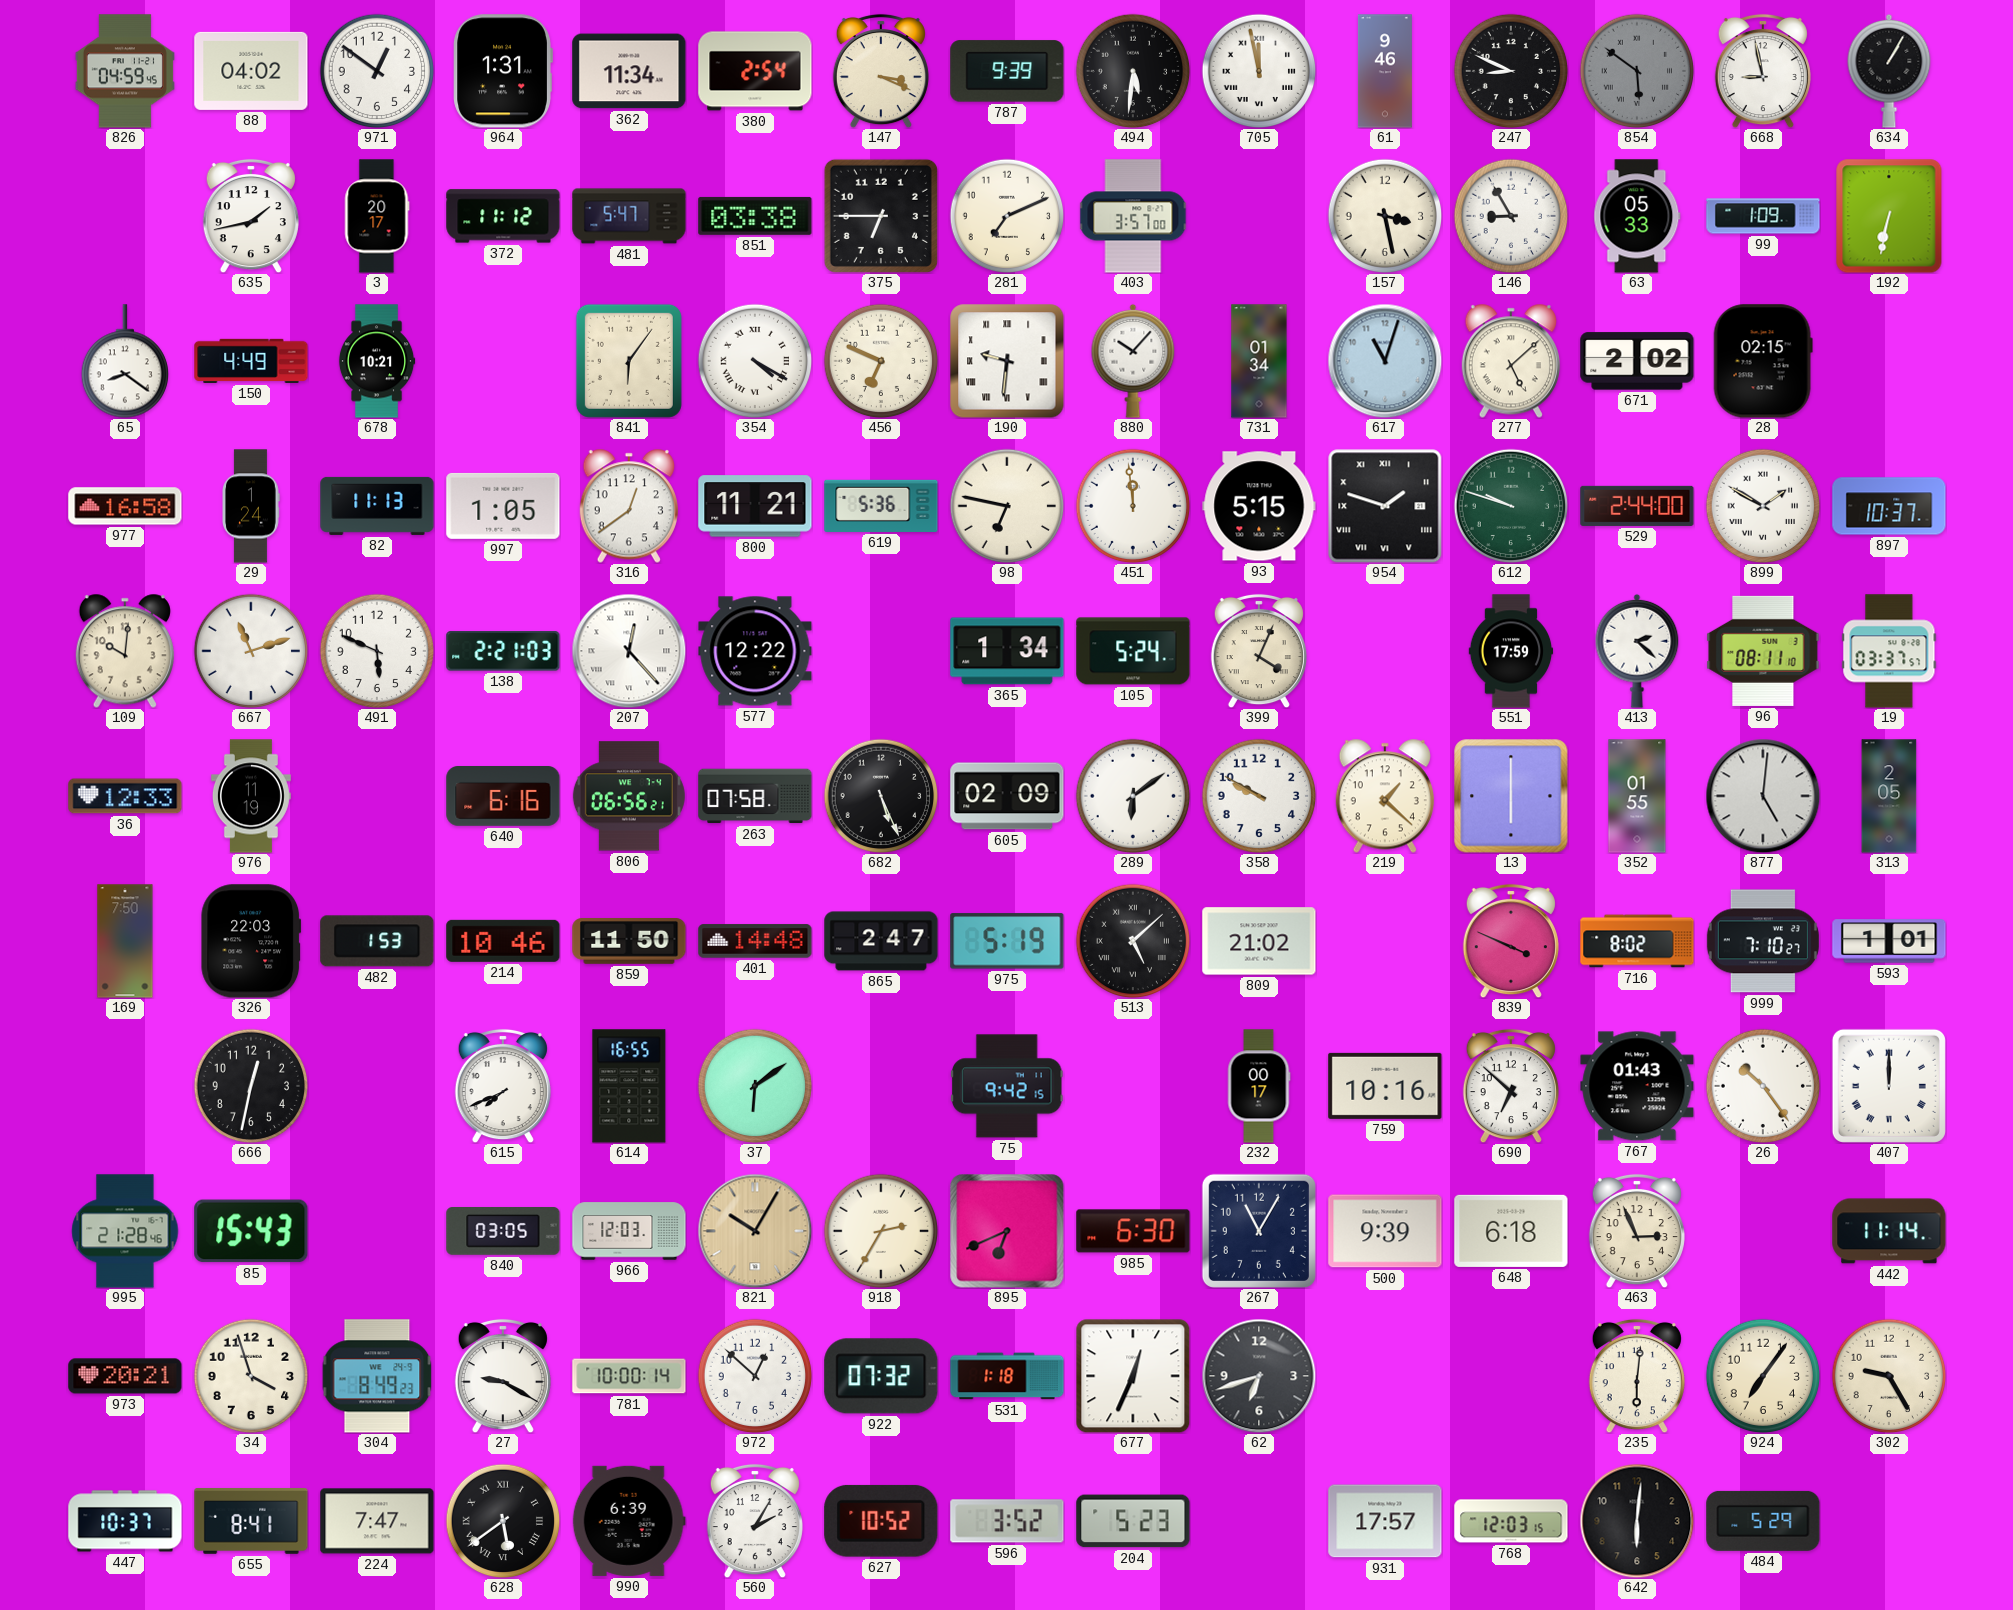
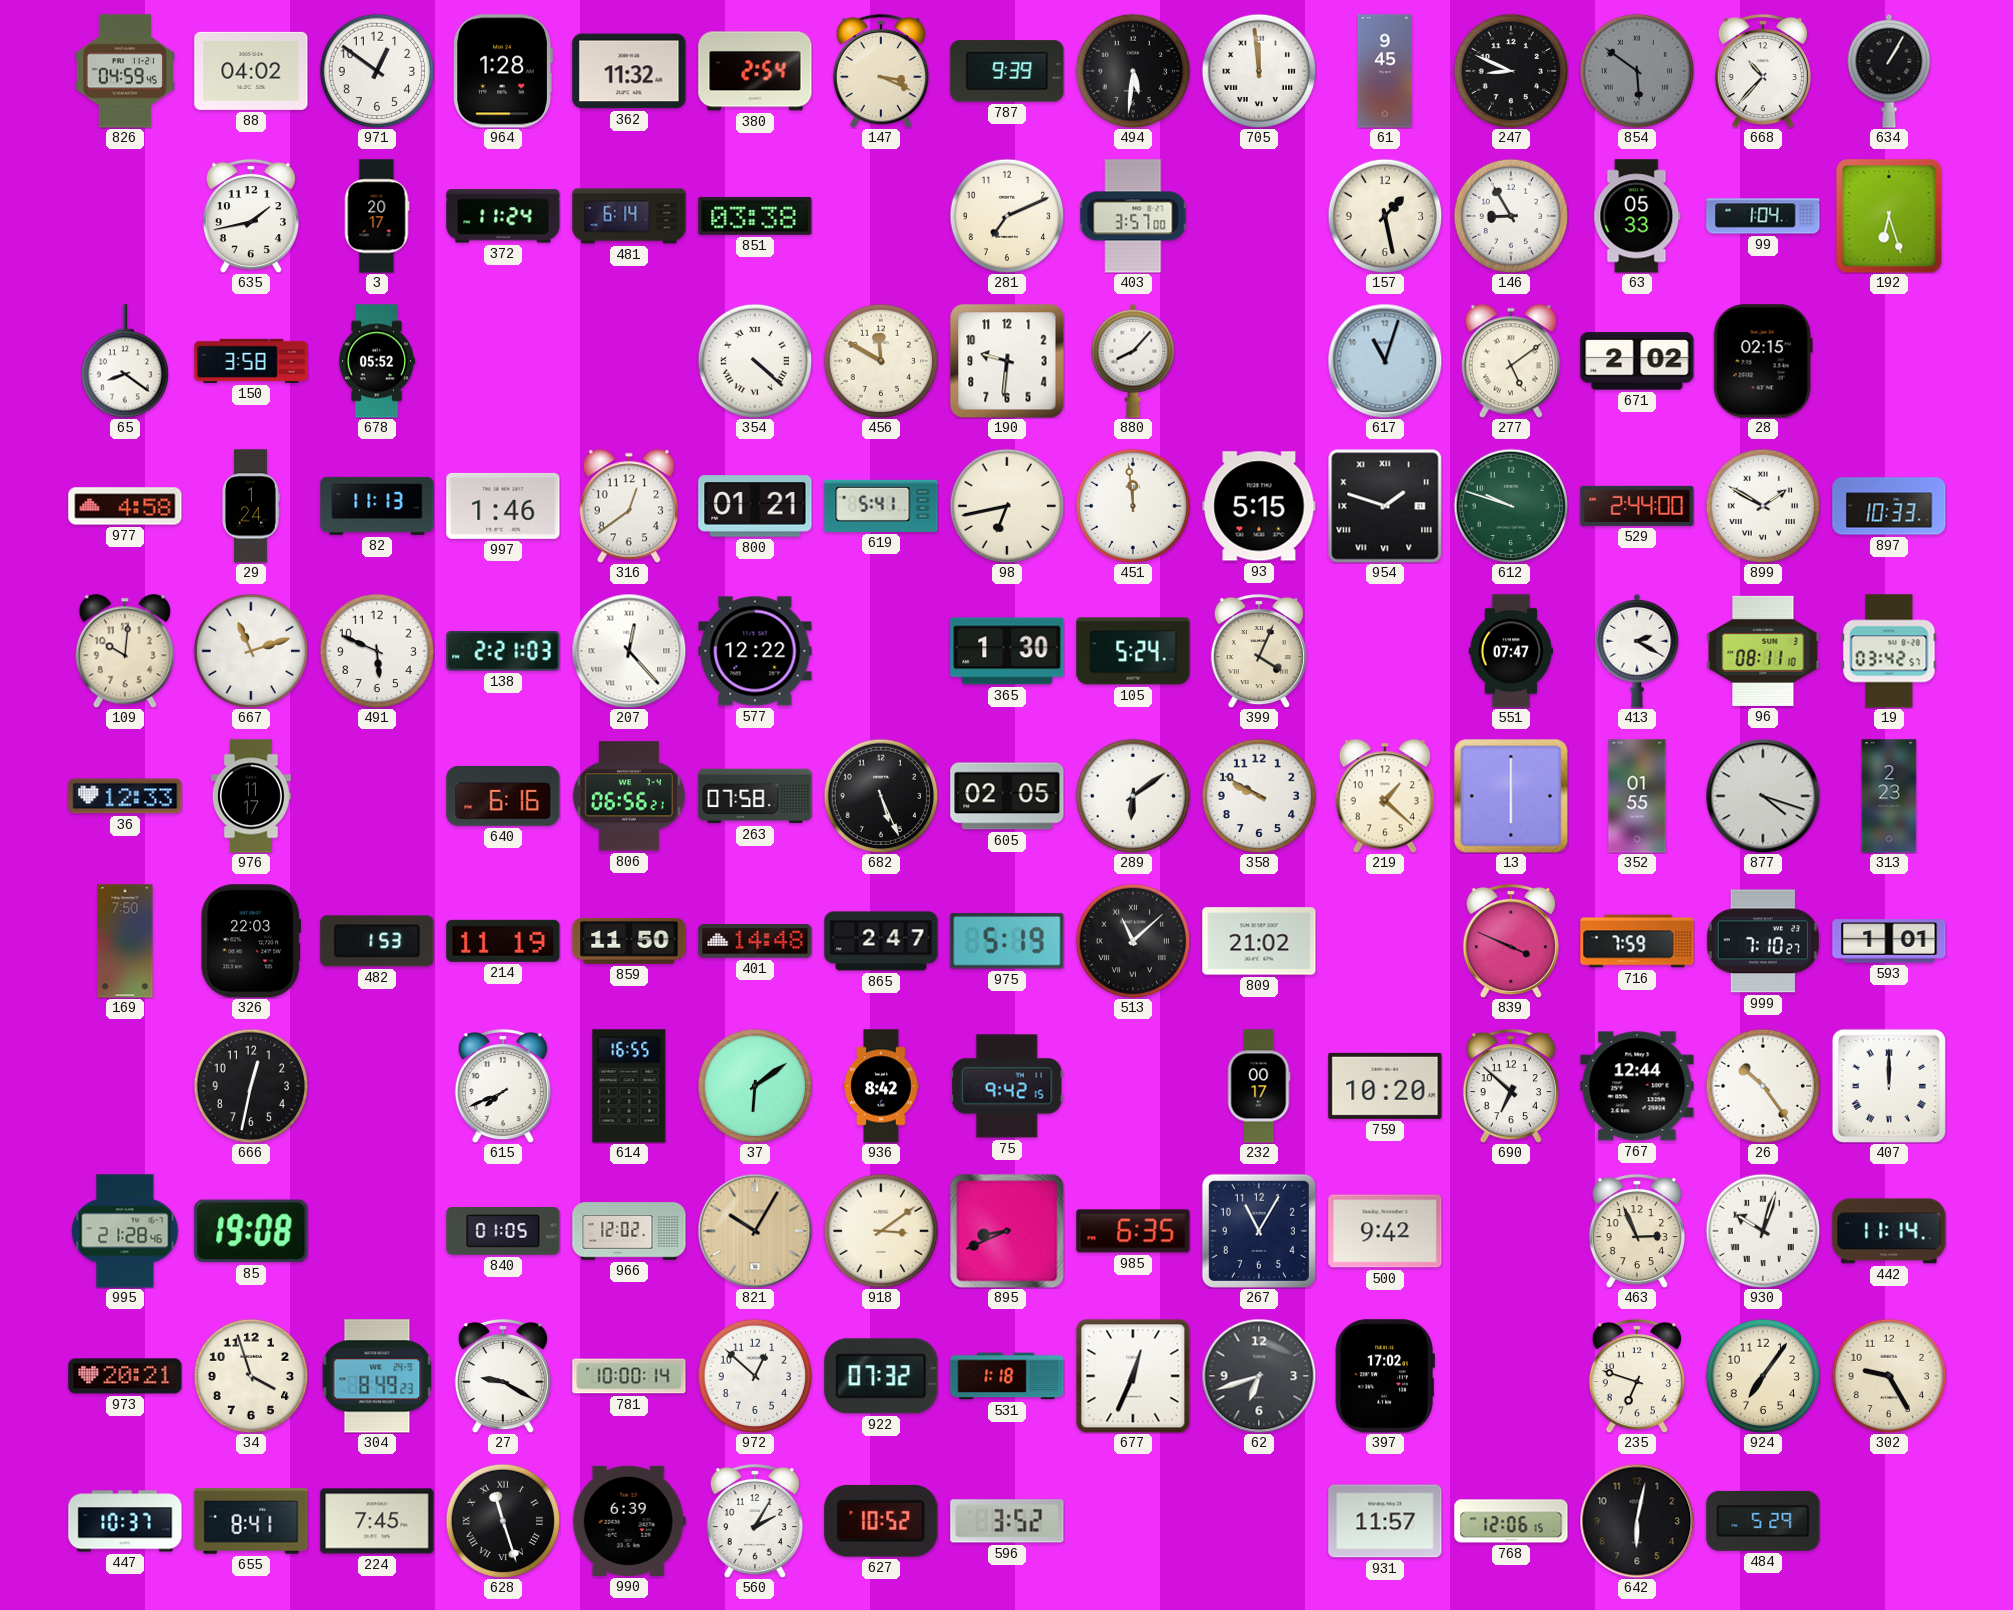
964: 1:31 -> 1:28 (503, 71)
362: 11:34 -> 11:32 (629, 71)
705: 11:58 -> 11:59 (1259, 71)
61: 9:46 -> 9:45 (1385, 71)
668: 8:58 -> 10:37 (1763, 71)
372: 11:12 -> 11:24 (503, 216)
481: 5:47 -> 6:14 (629, 216)
375: 6:45 -> none (881, 216)
157: 3:28 -> 1:28 (1385, 216)
99: 1:09 -> 1:04 (1763, 216)
192: 6:32 -> 6:27 (1889, 216)
150: 4:49 -> 3:58 (251, 361)
678: 10:21 -> 05:52 (377, 361)
841: 6:06 -> none (629, 361)
354: 4:20 -> 4:22 (755, 361)
456: 6:49 -> 11:50 (881, 361)
190 numerals: Roman -> Arabic (1007, 361)
880: 10:07 -> 8:07 (1133, 361)
731: 01:34 -> none (1259, 361)
277: 5:08 -> 5:09 (1511, 361)
977: 16:58 -> 4:58 (125, 506)
997: 1:05 -> 1:46 (503, 506)
800: 11:21 -> 01:21 (755, 506)
619: 5:36 -> 5:41 (881, 506)
98: 6:47 -> 6:43 (1007, 506)
897: 10:37 -> 10:33 (1889, 506)
365: 1:34 -> 1:30 (1007, 651)
551: 17:59 -> 07:47 (1511, 651)
413: 2:22 -> 2:20 (1637, 651)
19: 03:37 -> 03:42 (1889, 651)
976: 11:19 -> 11:17 (251, 796)
605: 02:09 -> 02:05 (1007, 796)
877: 5:01 -> 4:18 (1763, 796)
313: 2:05 -> 2:23 (1889, 796)
214: 10:46 -> 11:19 (503, 941)
513: 5:08 -> 11:08 (1133, 941)
716: 8:02 -> 7:59 (1637, 941)
936: none -> 8:42 (881, 1086)
759: 10:16 -> 10:20 (1385, 1086)
767: 01:43 -> 12:44 (1637, 1086)
85: 15:43 -> 19:08 (251, 1231)
840: 03:05 -> 01:05 (503, 1232)
966: 12:03 -> 12:02 (629, 1231)
918: 2:35 -> 3:09 (881, 1231)
895: 6:41 -> 8:41 (1007, 1231)
985: 6:30 -> 6:35 (1133, 1231)
500: 9:39 -> 9:42 (1385, 1231)
648: 6:18 -> none (1511, 1231)
930: none -> 10:03 (1763, 1231)
397: none -> 17:02 (1385, 1376)
235: 6:01 -> 6:48 (1637, 1376)
224: 7:47 -> 7:45 (377, 1521)
628: 5:39 -> 11:27 (503, 1521)
204: 5:23 -> none (1133, 1521)
931: 17:57 -> 11:57 (1385, 1521)
768: 12:03 -> 12:06 (1511, 1521)
642: 6:01 -> 6:02 (1637, 1521)
